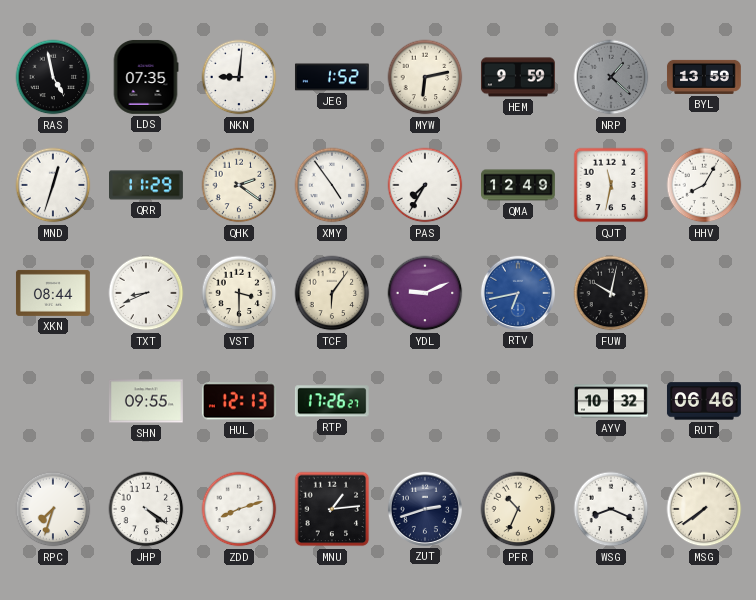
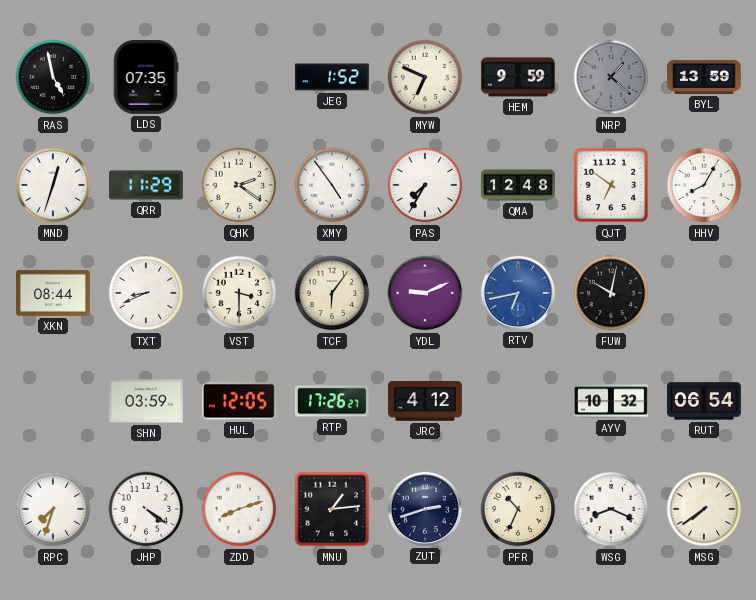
NKN: 9:01 -> none (239, 77)
MYW: 6:13 -> 6:49 (425, 77)
QMA: 12:49 -> 12:48 (519, 185)
QJT: 11:32 -> 6:51 (611, 185)
SHN: 09:55 -> 03:59 (146, 401)
HUL: 12:13 -> 12:05 (239, 401)
JRC: none -> 4:12 (426, 401)
RUT: 06:46 -> 06:54 (704, 401)
